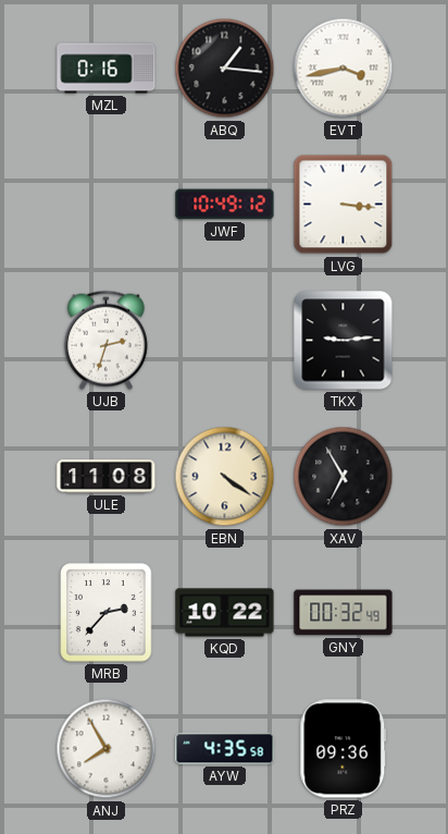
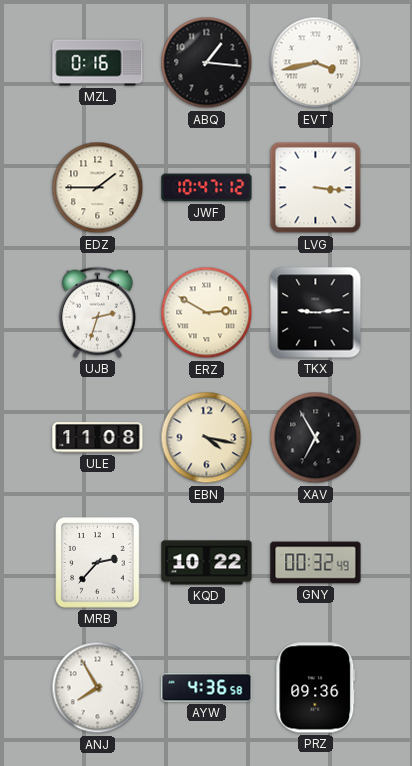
EDZ: none -> 1:45 (98, 188)
JWF: 10:49 -> 10:47 (207, 188)
ERZ: none -> 2:50 (207, 313)
EBN: 4:21 -> 4:17 (207, 438)
AYW: 4:35 -> 4:36 (207, 688)
